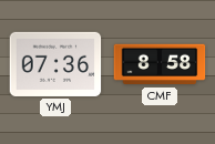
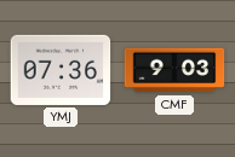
CMF: 8:58 -> 9:03 (174, 70)
